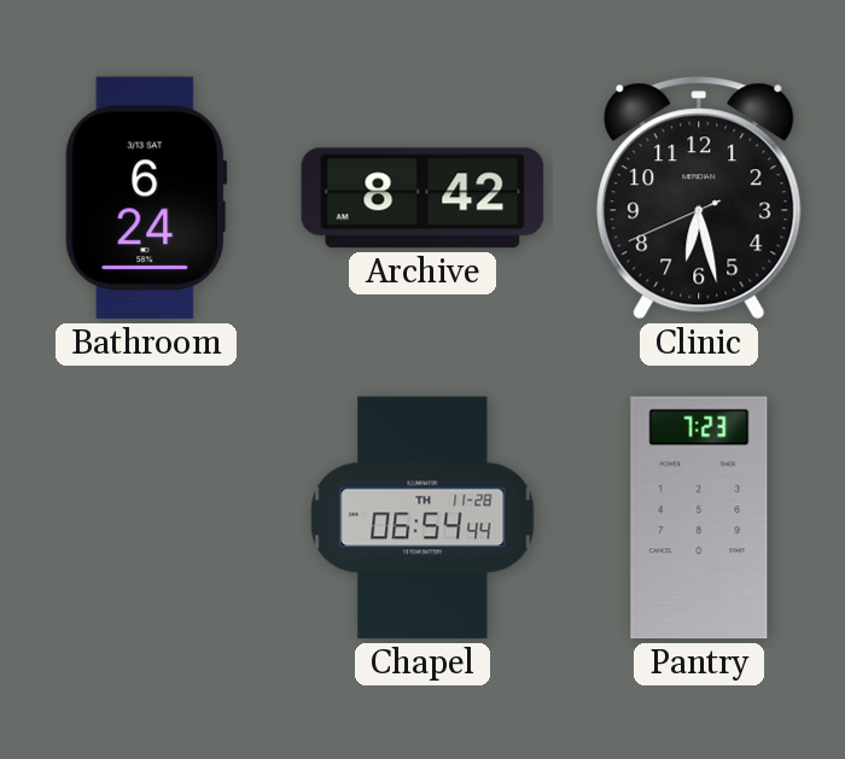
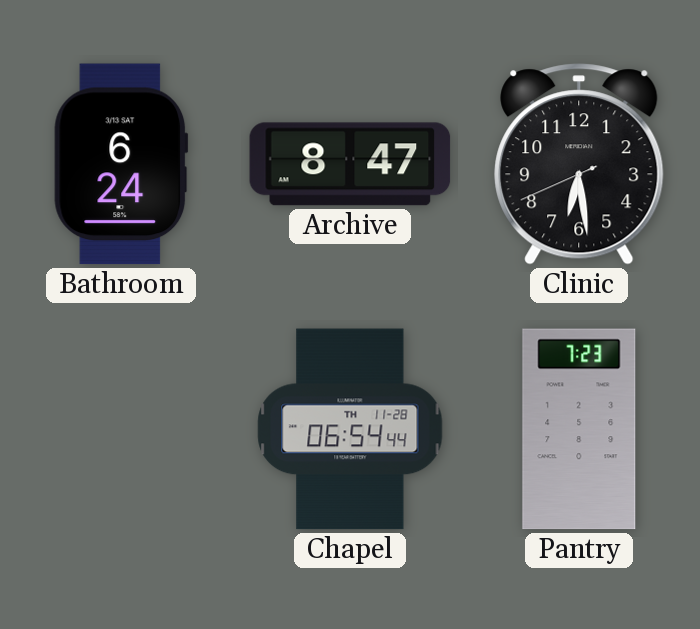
Archive: 8:42 -> 8:47 (350, 164)
Clinic: 6:27 -> 6:28 (579, 164)
